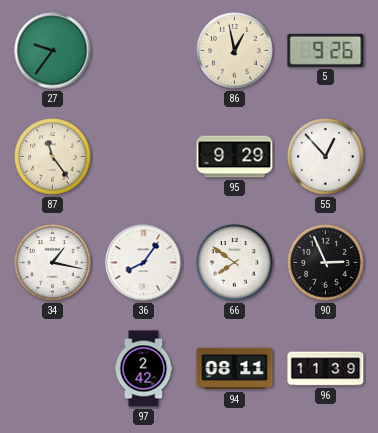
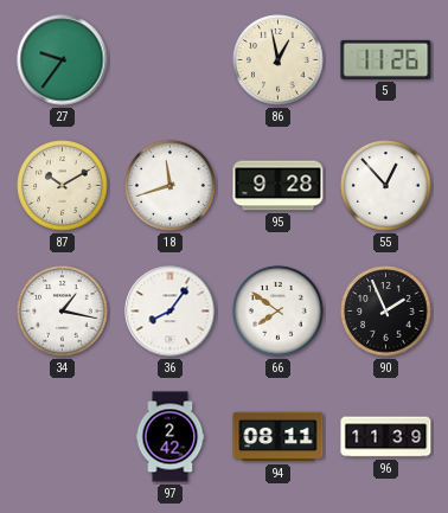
5: 9:26 -> 11:26 (386, 59)
87: 11:24 -> 10:10 (63, 186)
18: none -> 11:42 (171, 186)
95: 9:29 -> 9:28 (279, 186)
90: 2:56 -> 1:56 (386, 312)
